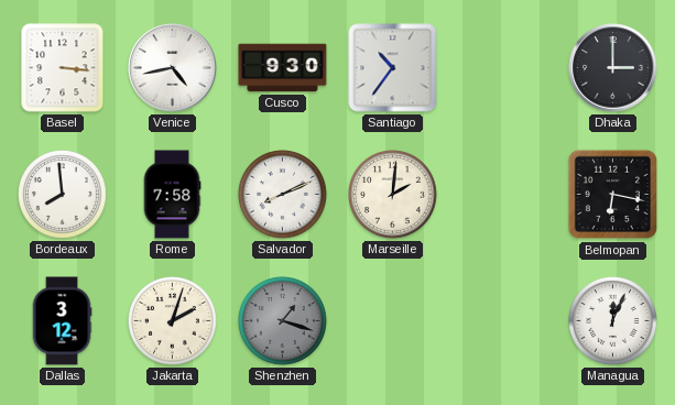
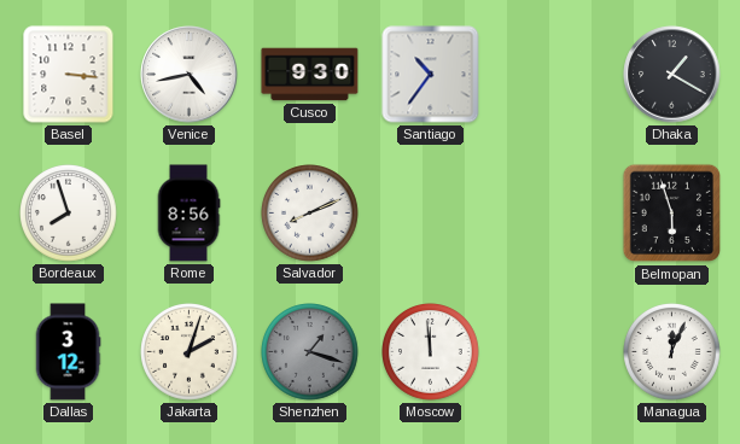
Dhaka: 3:00 -> 1:20 (672, 75)
Bordeaux: 7:59 -> 7:57 (69, 214)
Rome: 7:58 -> 8:56 (188, 214)
Marseille: 2:01 -> none (393, 195)
Belmopan: 6:17 -> 5:57 (672, 214)
Moscow: none -> 11:59 (431, 352)
